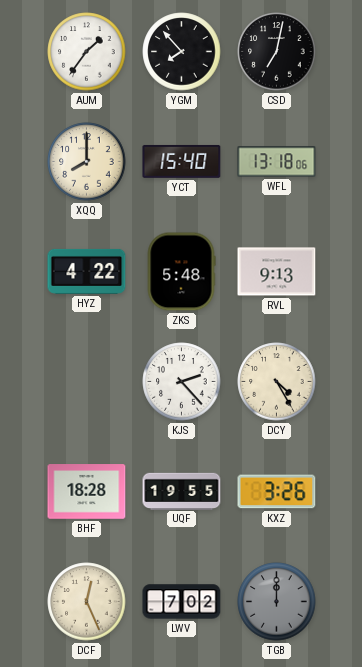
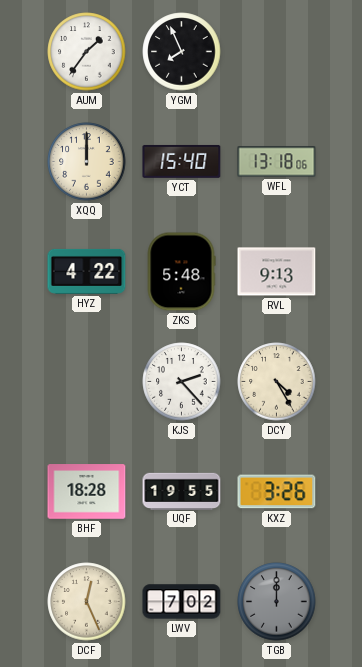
YGM: 7:53 -> 7:56 (182, 52)
CSD: 7:02 -> none (277, 52)
XQQ: 8:00 -> 12:00 (87, 162)
